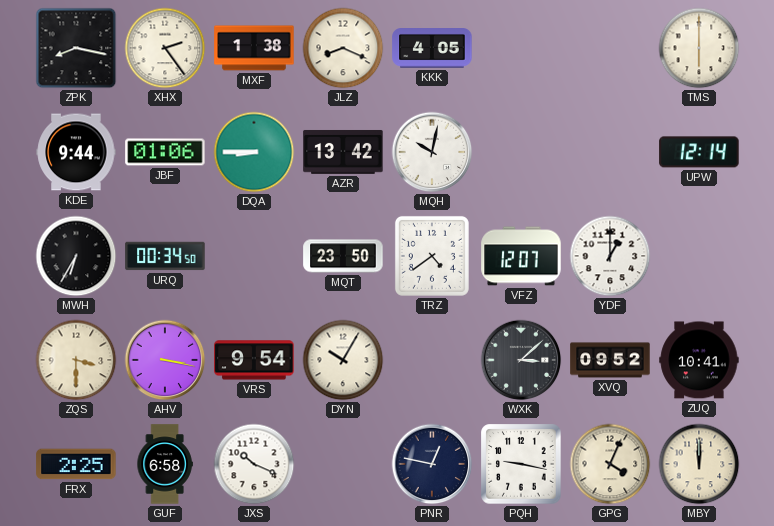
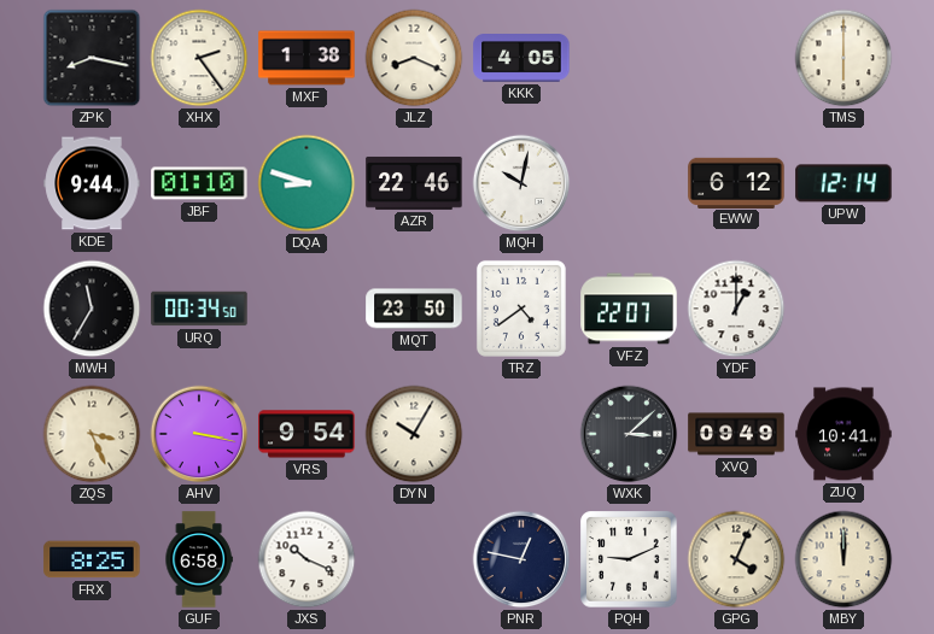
JBF: 01:06 -> 01:10 (199, 183)
DQA: 8:45 -> 8:48 (307, 183)
AZR: 13:42 -> 22:46 (414, 183)
EWW: none -> 6:12 (736, 182)
MWH: 6:35 -> 11:35 (92, 309)
VFZ: 12:07 -> 22:07 (629, 309)
ZQS: 3:30 -> 3:26 (92, 434)
XVQ: 09:52 -> 09:49 (736, 434)
FRX: 2:25 -> 8:25 (92, 559)
PQH: 9:17 -> 9:11 (629, 559)
